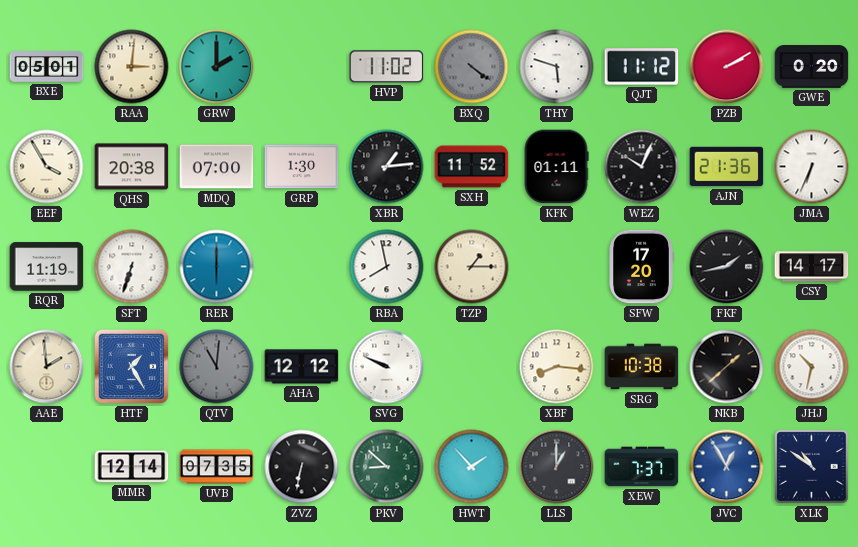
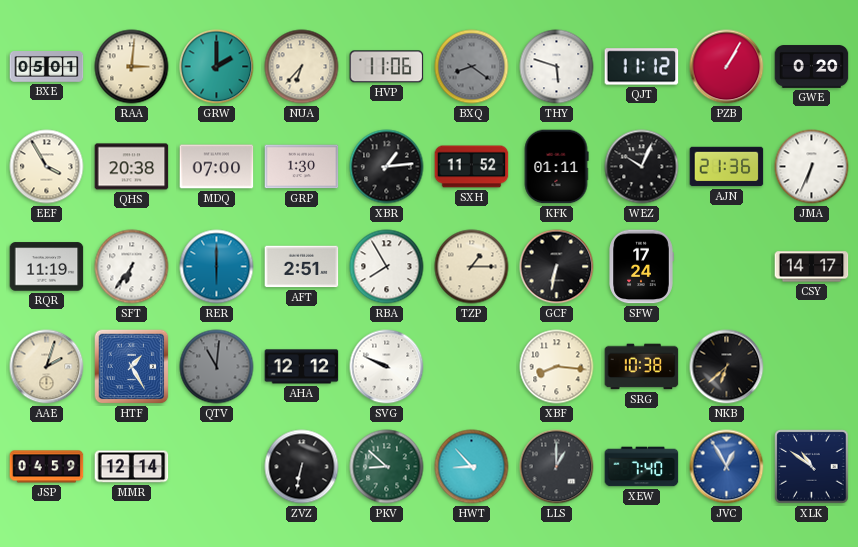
NUA: none -> 6:37 (302, 67)
HVP: 11:02 -> 11:06 (387, 67)
BXQ: 4:21 -> 8:21 (472, 67)
PZB: 2:10 -> 1:05 (727, 67)
SFT: 6:33 -> 6:36 (132, 267)
AFT: none -> 2:51 (302, 267)
RBA: 7:58 -> 7:55 (387, 267)
GCF: none -> 6:32 (557, 267)
SFW: 17:20 -> 17:24 (641, 267)
FKF: 1:43 -> none (727, 267)
AAE: 1:59 -> 2:03 (47, 367)
NKB: 1:38 -> 6:38 (727, 367)
JHJ: 10:32 -> none (812, 367)
JSP: none -> 04:59 (47, 467)
UVB: 07:35 -> none (217, 467)
HWT: 1:53 -> 8:53 (472, 467)
XEW: 7:37 -> 7:40 (642, 467)
